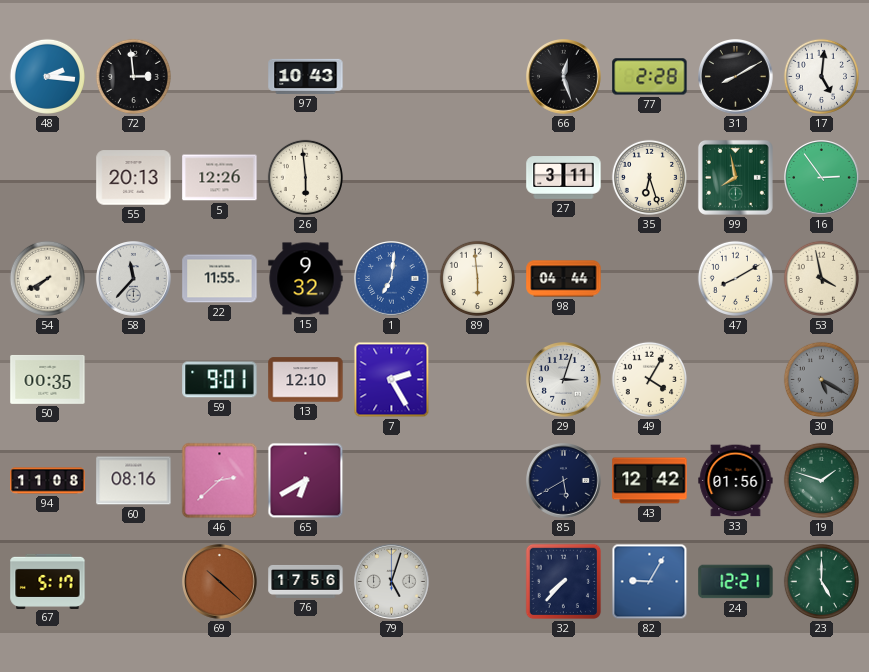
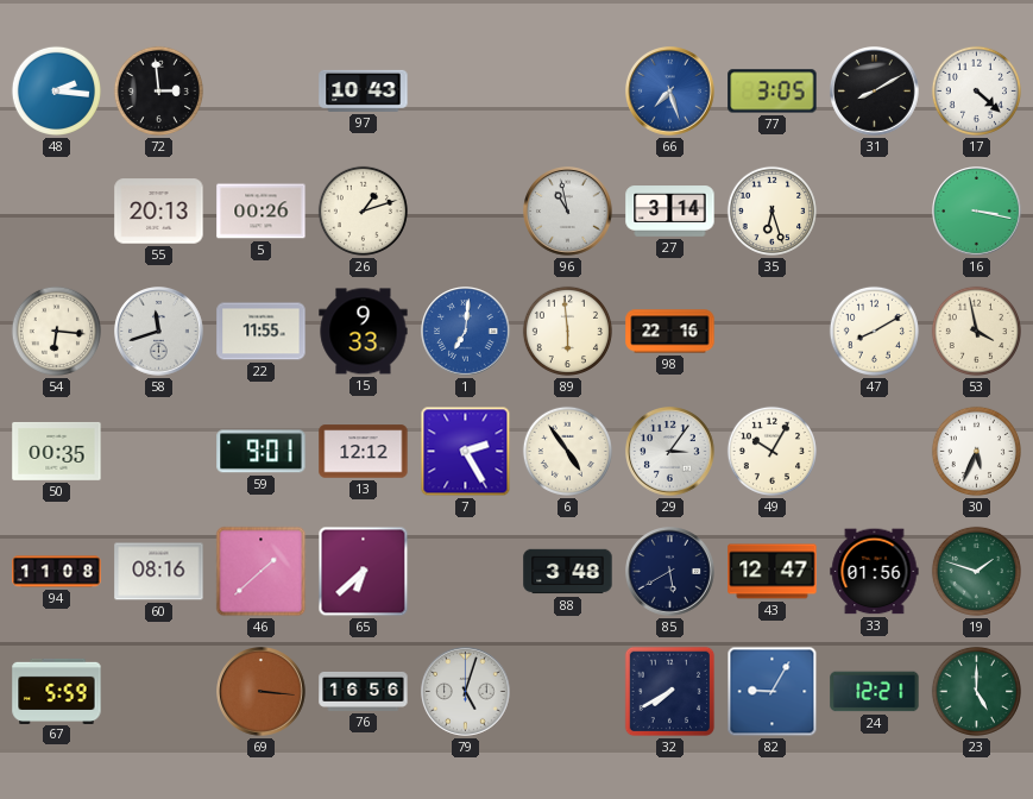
66: 12:27 -> 7:27 (670, 92)
66 dial: black -> blue (670, 92)
77: 2:28 -> 3:05 (773, 92)
17: 5:01 -> 4:22 (976, 90)
5: 12:26 -> 00:26 (262, 212)
26: 5:59 -> 1:12 (363, 210)
96: none -> 10:58 (568, 212)
27: 3:11 -> 3:14 (670, 212)
99: 7:58 -> none (735, 177)
16: 2:54 -> 3:17 (977, 212)
54: 7:40 -> 6:16 (56, 331)
58: 11:37 -> 11:42 (159, 332)
15: 9:32 -> 9:33 (364, 332)
98: 04:44 -> 22:16 (670, 332)
13: 12:10 -> 12:12 (364, 452)
6: none -> 4:54 (567, 451)
29: 3:03 -> 3:06 (670, 452)
49: 4:05 -> 10:05 (771, 451)
30: 5:20 -> 5:34 (976, 451)
30 dial: grey -> white (976, 451)
46: 2:38 -> 1:38 (262, 572)
65: 6:40 -> 6:38 (364, 572)
88: none -> 3:48 (568, 572)
43: 12:42 -> 12:47 (773, 572)
67: 5:17 -> 5:59 (57, 691)
69: 10:22 -> 3:16 (262, 692)
76: 17:56 -> 16:56 (364, 691)
32: 7:37 -> 7:40 (670, 692)
